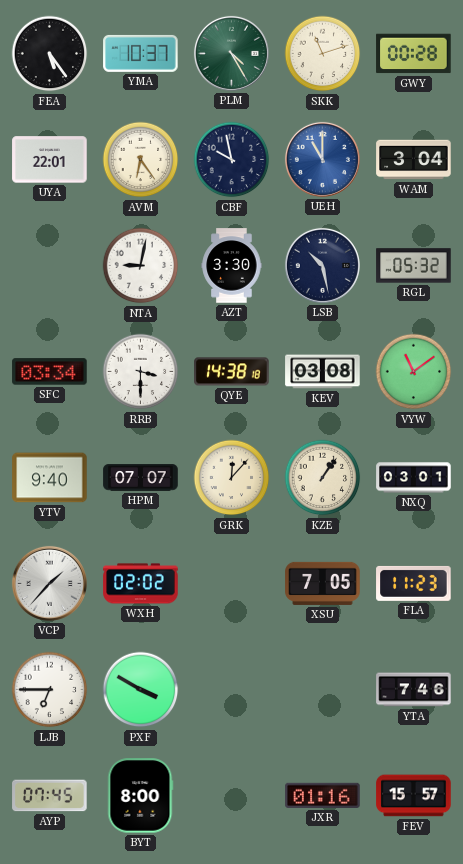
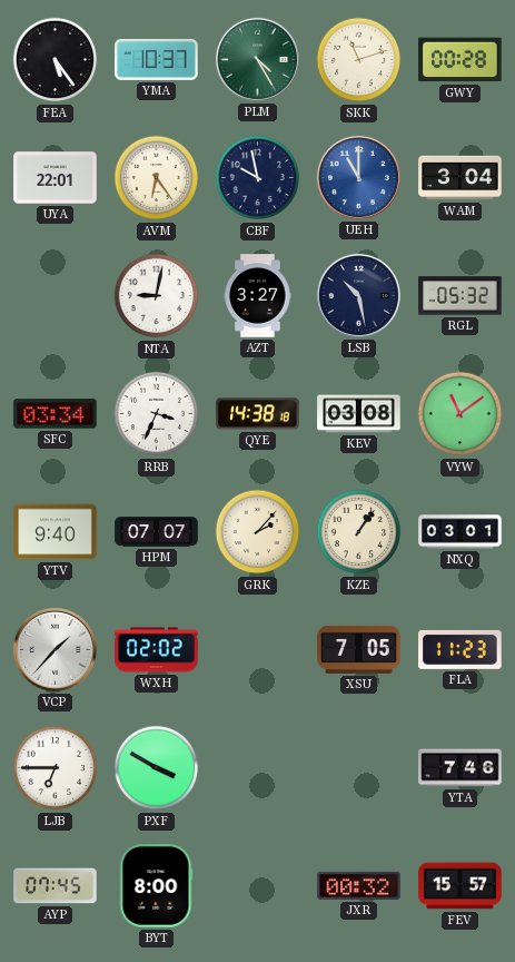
AZT: 3:30 -> 3:27 (258, 296)
RRB: 3:30 -> 3:34 (157, 414)
GRK: 12:07 -> 2:07 (258, 532)
JXR: 01:16 -> 00:32 (359, 885)
